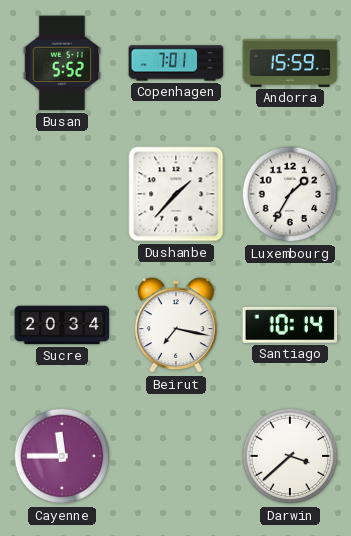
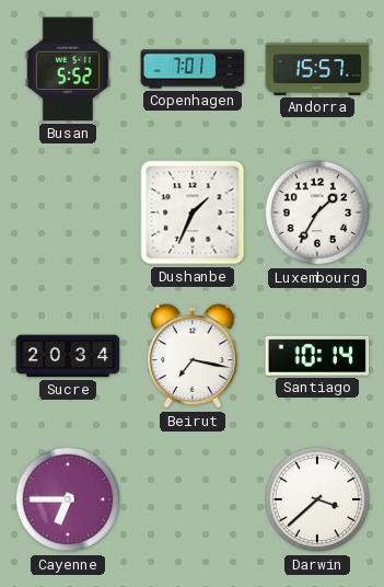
Andorra: 15:59 -> 15:57 (317, 69)
Dushanbe: 1:37 -> 1:34 (193, 212)
Cayenne: 11:45 -> 6:45 (68, 499)
